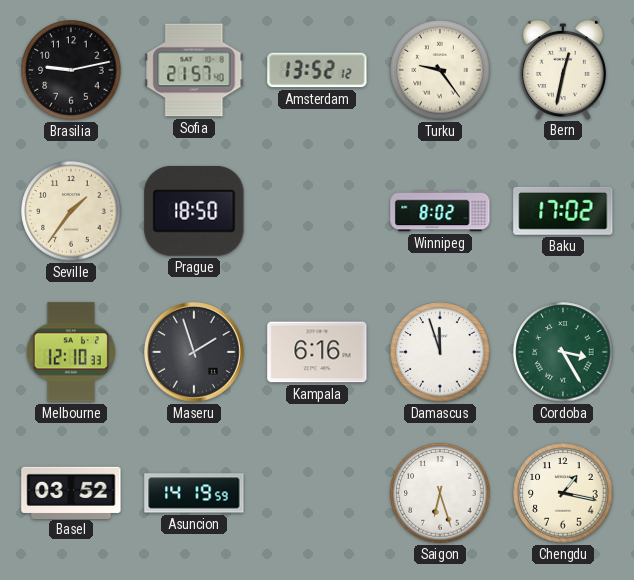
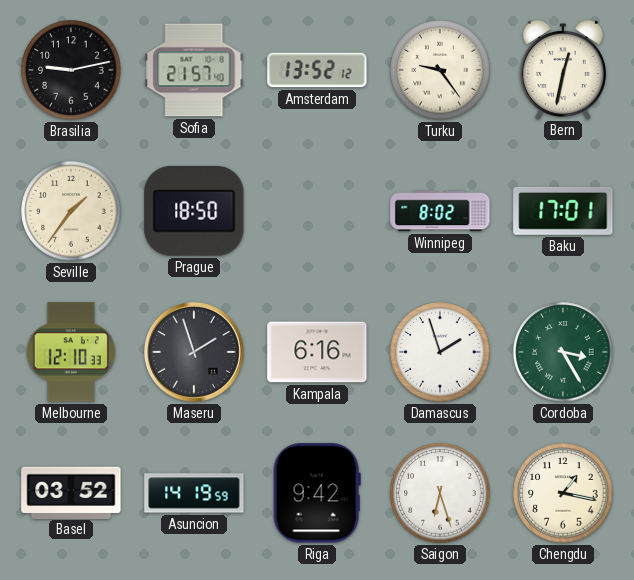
Baku: 17:02 -> 17:01 (563, 211)
Damascus: 11:57 -> 1:57 (440, 352)
Riga: none -> 9:42 (317, 493)
